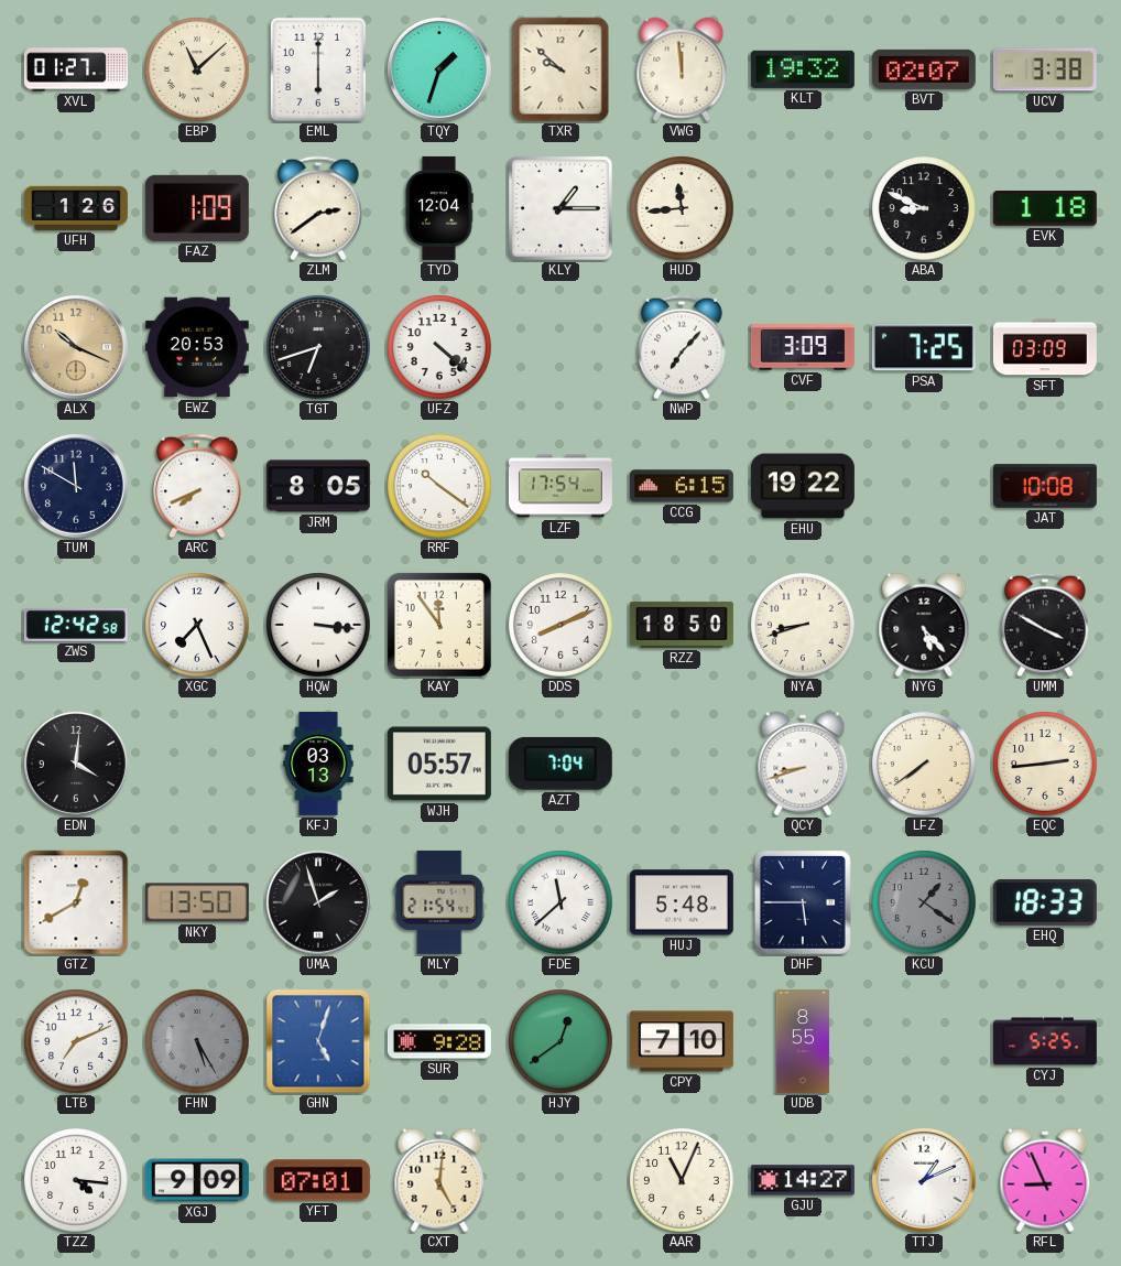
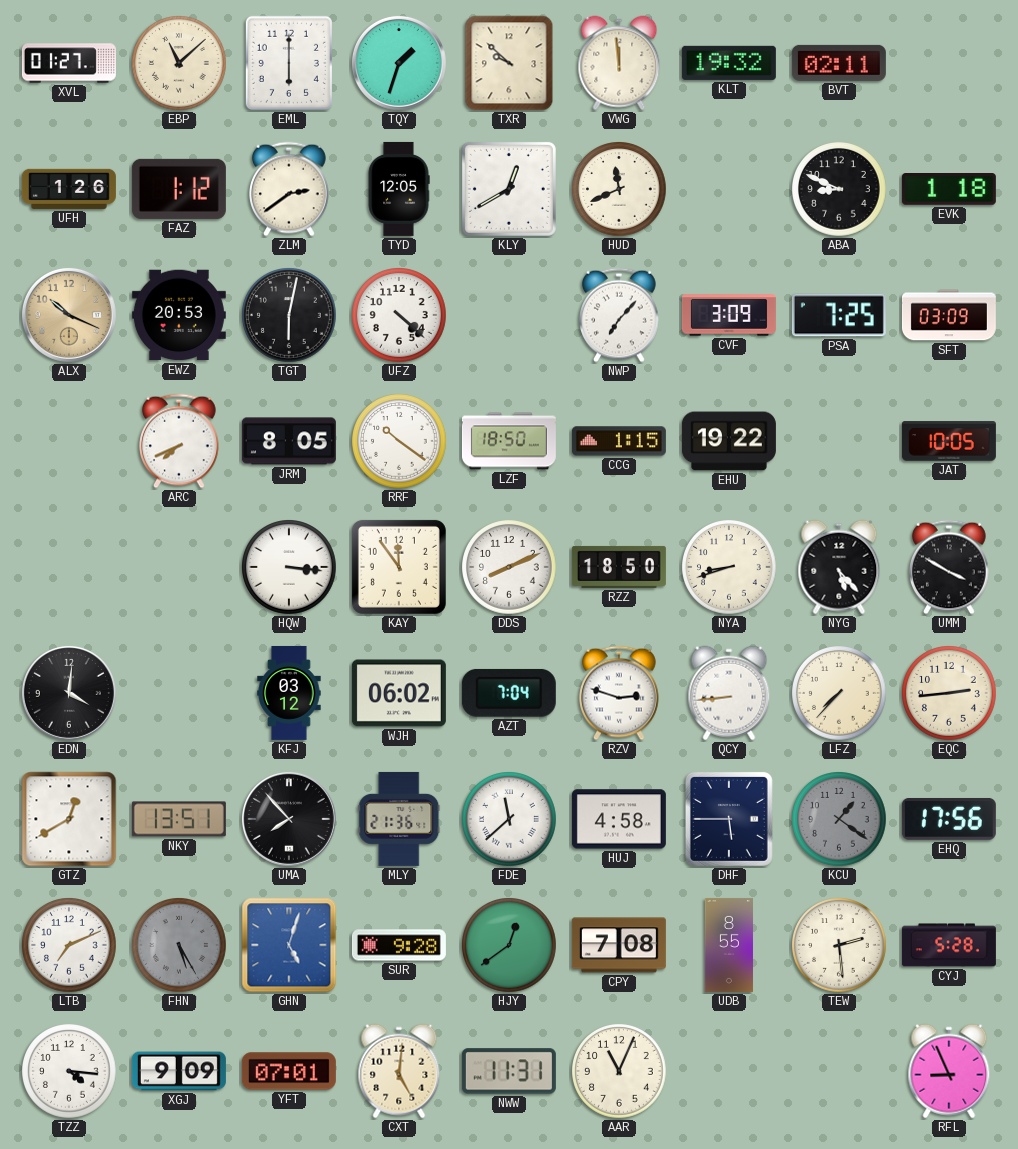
BVT: 02:07 -> 02:11 (839, 63)
UCV: 3:38 -> none (1045, 69)
FAZ: 1:09 -> 1:12 (179, 189)
TYD: 12:04 -> 12:05 (399, 189)
KLY: 1:15 -> 12:40 (509, 189)
HUD: 11:44 -> 11:41 (620, 190)
TGT: 6:42 -> 6:02 (290, 316)
TUM: 11:50 -> none (76, 486)
LZF: 17:54 -> 18:50 (509, 441)
CCG: 6:15 -> 1:15 (619, 441)
JAT: 10:08 -> 10:05 (949, 441)
ZWS: 12:42 -> none (76, 625)
XGC: 7:26 -> none (198, 626)
KFJ: 03:13 -> 03:12 (289, 693)
WJH: 05:57 -> 06:02 (399, 693)
RZV: none -> 2:48 (620, 693)
QCY: 8:42 -> 8:44 (729, 693)
LFZ: 7:39 -> 7:37 (840, 694)
NKY: 13:50 -> 13:51 (179, 819)
UMA: 1:57 -> 7:53 (289, 819)
MLY: 21:54 -> 21:36 (399, 819)
HUJ: 5:48 -> 4:58 (619, 819)
EHQ: 18:33 -> 17:56 (949, 819)
CPY: 7:10 -> 7:08 (619, 945)
TEW: none -> 2:29 (840, 946)
CYJ: 5:25 -> 5:28 (949, 945)
NWW: none -> 11:31 (509, 1071)
GJU: 14:27 -> none (803, 1180)
TTJ: 1:11 -> none (924, 1180)
